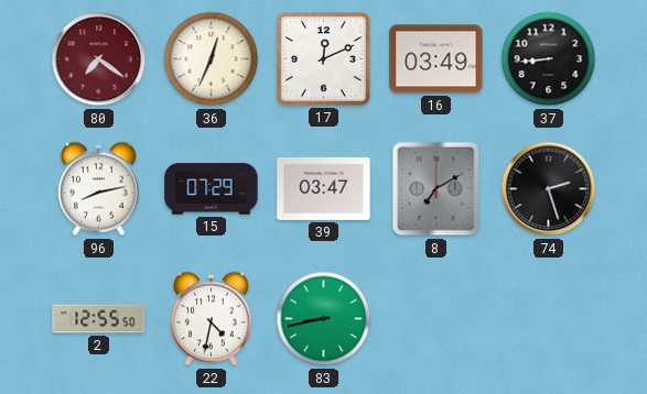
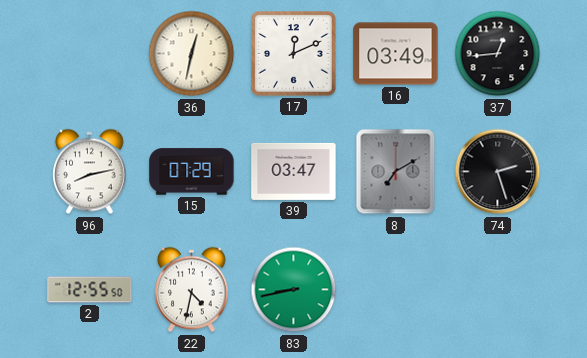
80: 7:21 -> none (99, 59)
36: 12:34 -> 12:32 (192, 54)
37: 8:44 -> 12:44 (498, 54)
